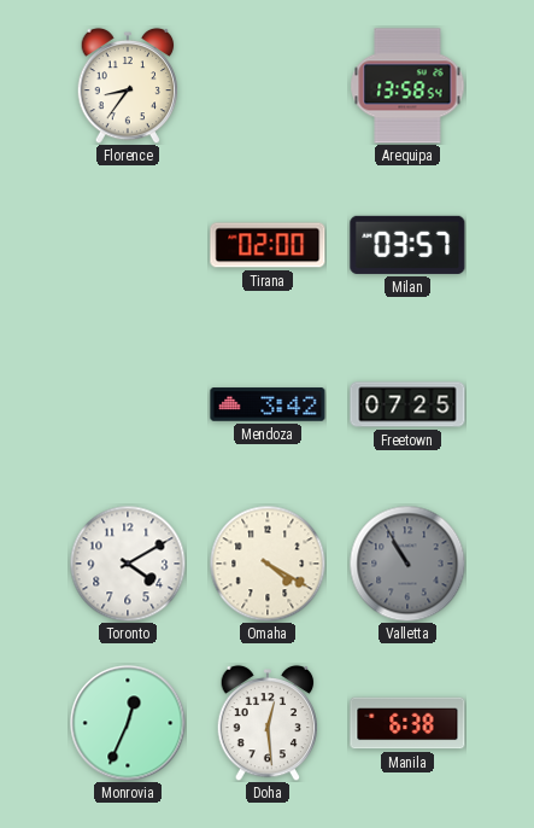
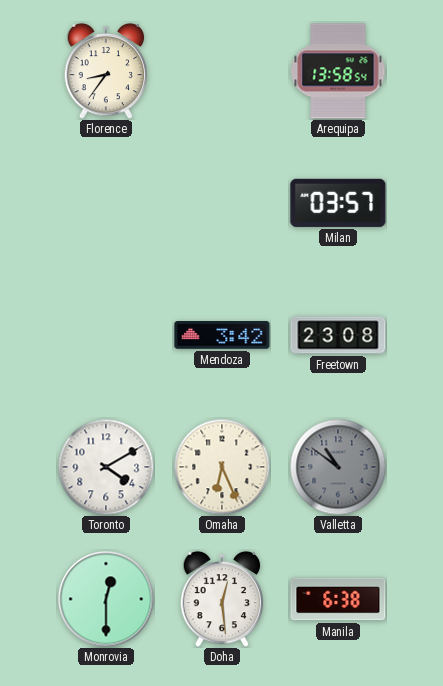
Tirana: 02:00 -> none (268, 245)
Freetown: 07:25 -> 23:08 (338, 335)
Omaha: 4:20 -> 6:26 (222, 467)
Valletta: 10:55 -> 10:51 (338, 467)
Monrovia: 12:34 -> 12:30 (106, 599)
